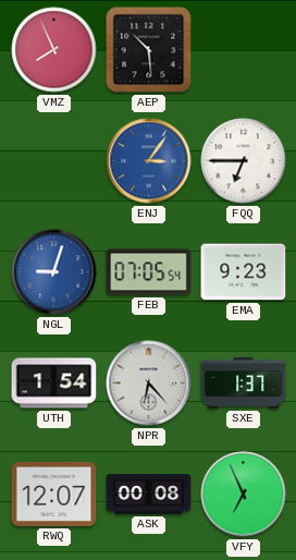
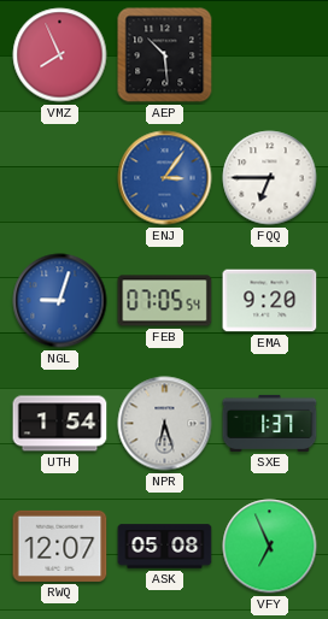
EMA: 9:23 -> 9:20 (270, 301)
NPR: 6:23 -> 6:27 (165, 424)
ASK: 00:08 -> 05:08 (165, 547)
